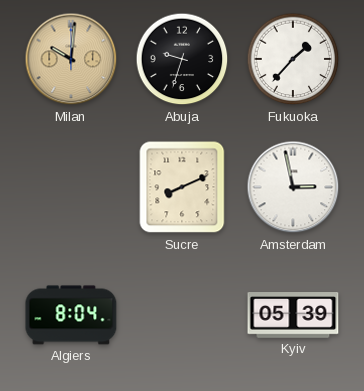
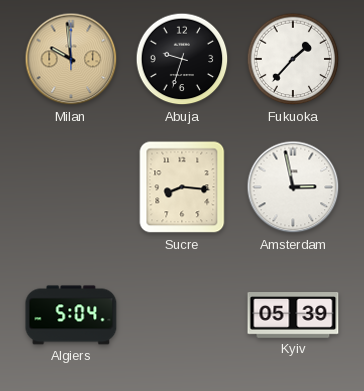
Milan: 10:01 -> 9:59 (71, 59)
Sucre: 8:11 -> 8:16 (182, 187)
Algiers: 8:04 -> 5:04 (71, 315)
